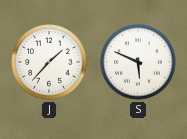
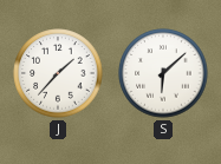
S: 5:49 -> 6:08 (163, 73)
